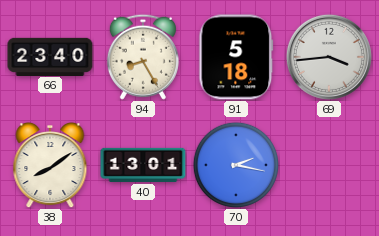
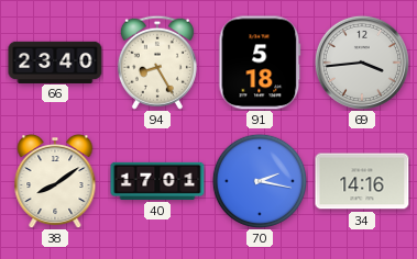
40: 13:01 -> 17:01 (157, 181)
34: none -> 14:16 (362, 181)
